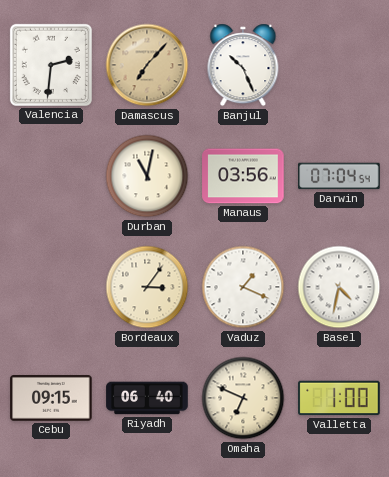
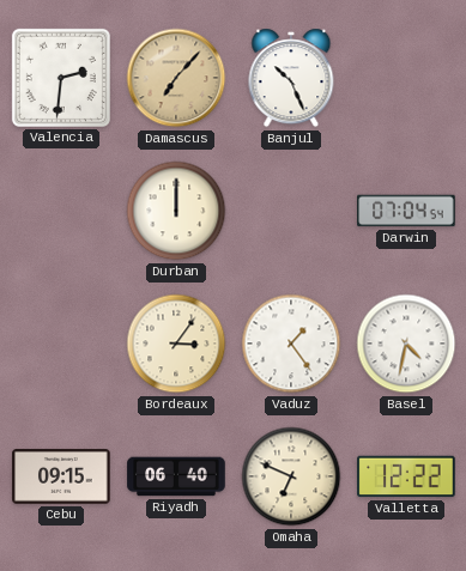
Durban: 11:02 -> 12:00 (176, 211)
Manaus: 03:56 -> none (243, 176)
Vaduz: 1:19 -> 1:24 (291, 344)
Valletta: 1:00 -> 12:22 (406, 476)
